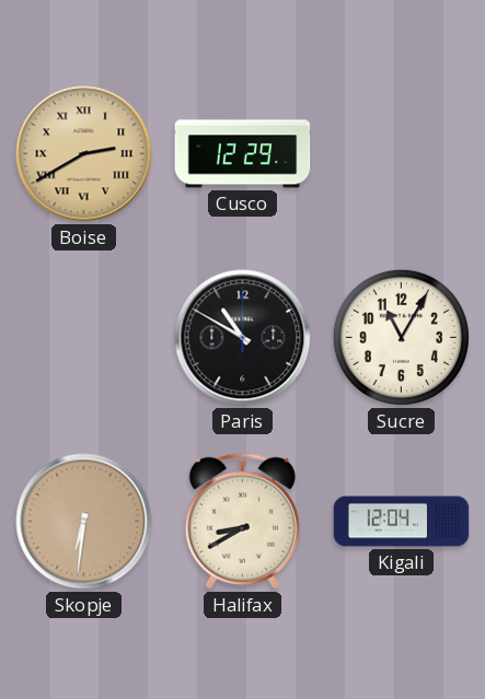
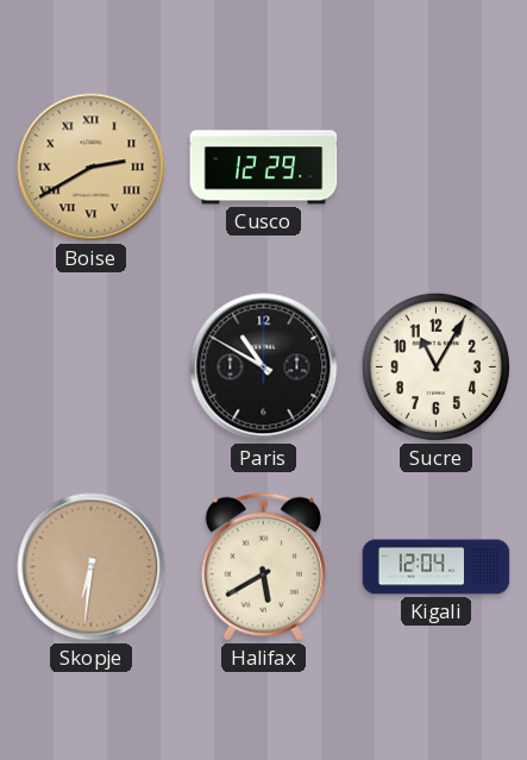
Halifax: 8:40 -> 5:40 (263, 566)
